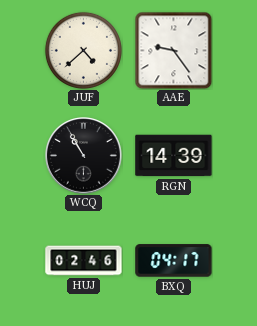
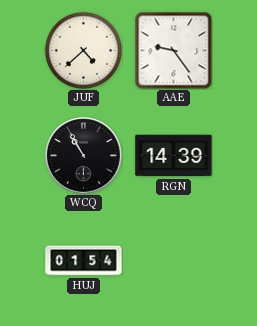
HUJ: 02:46 -> 01:54 (84, 261)
BXQ: 04:17 -> none (174, 261)
